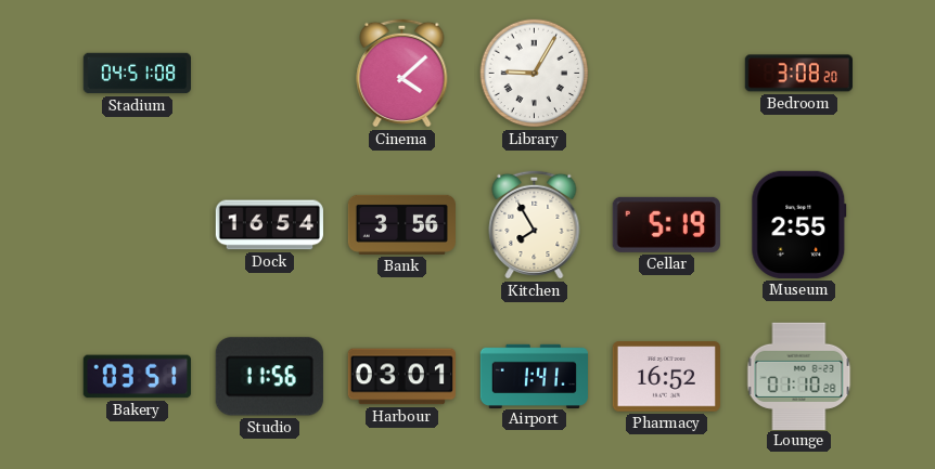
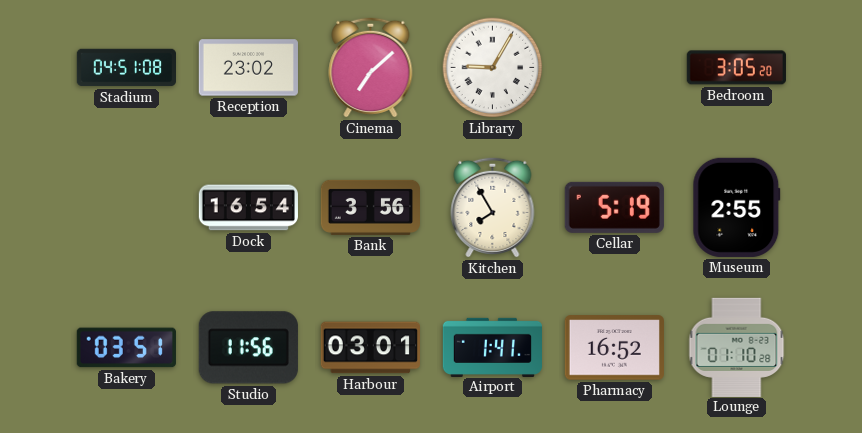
Reception: none -> 23:02 (248, 68)
Cinema: 4:08 -> 7:08 (371, 67)
Bedroom: 3:08 -> 3:05 (736, 68)
